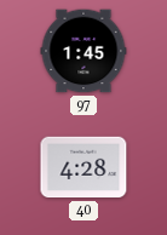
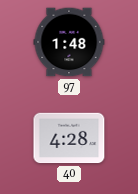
97: 1:45 -> 1:48 (69, 42)
